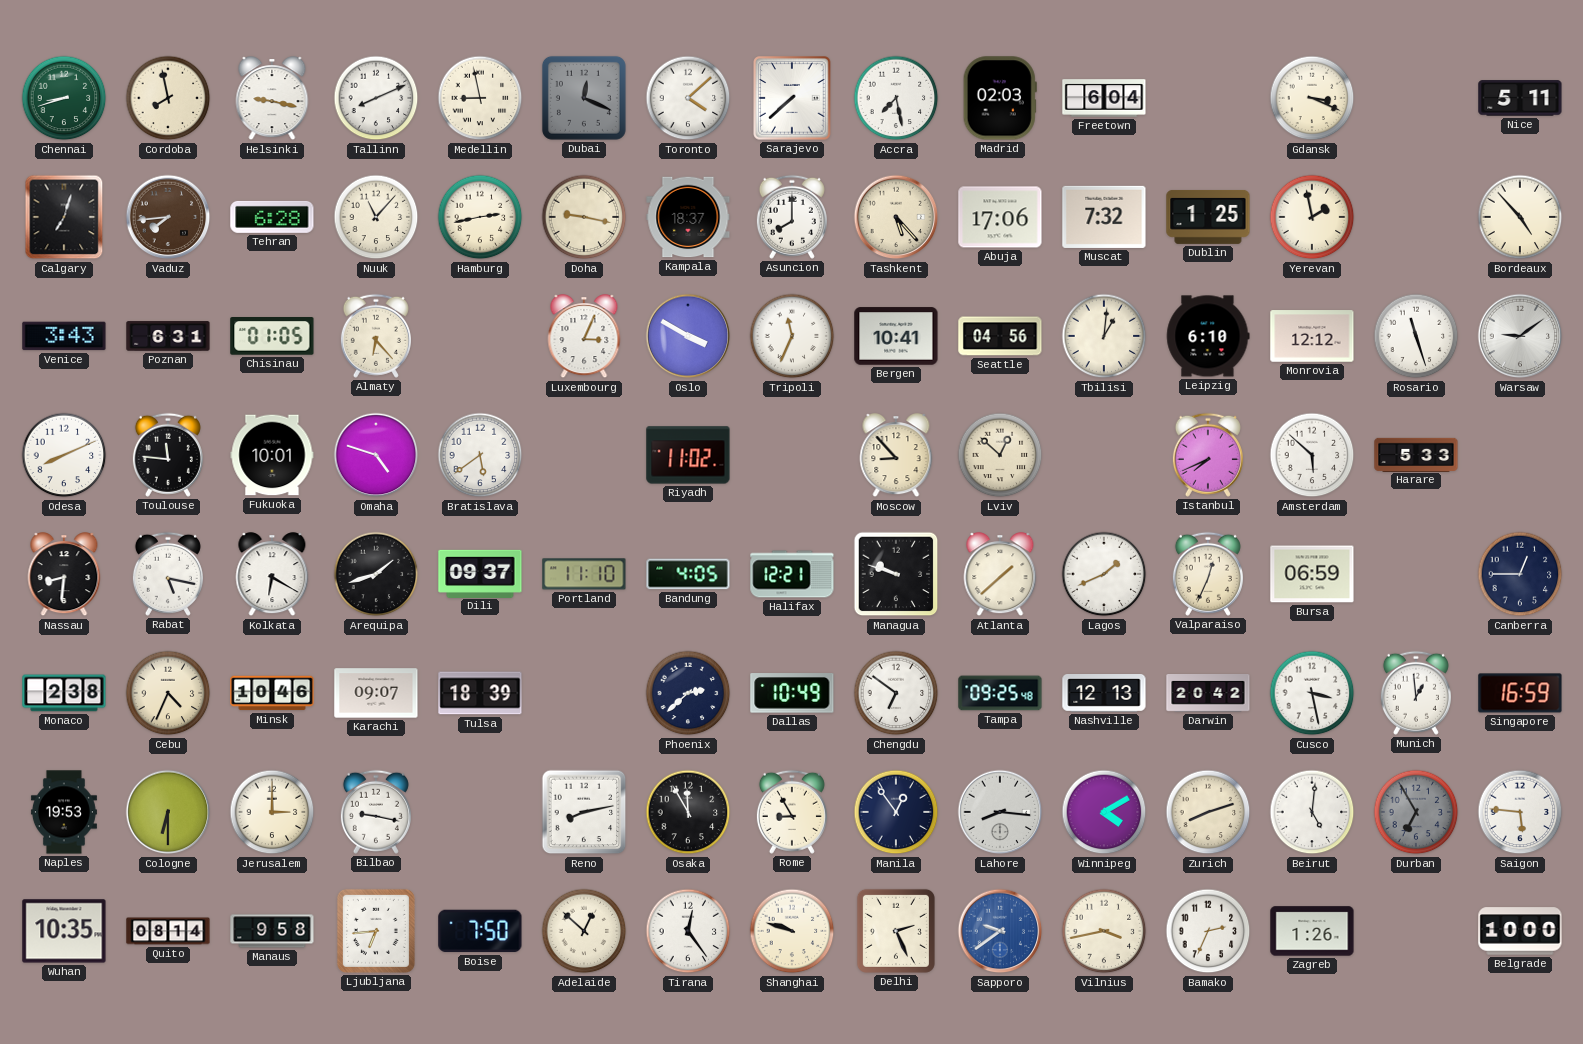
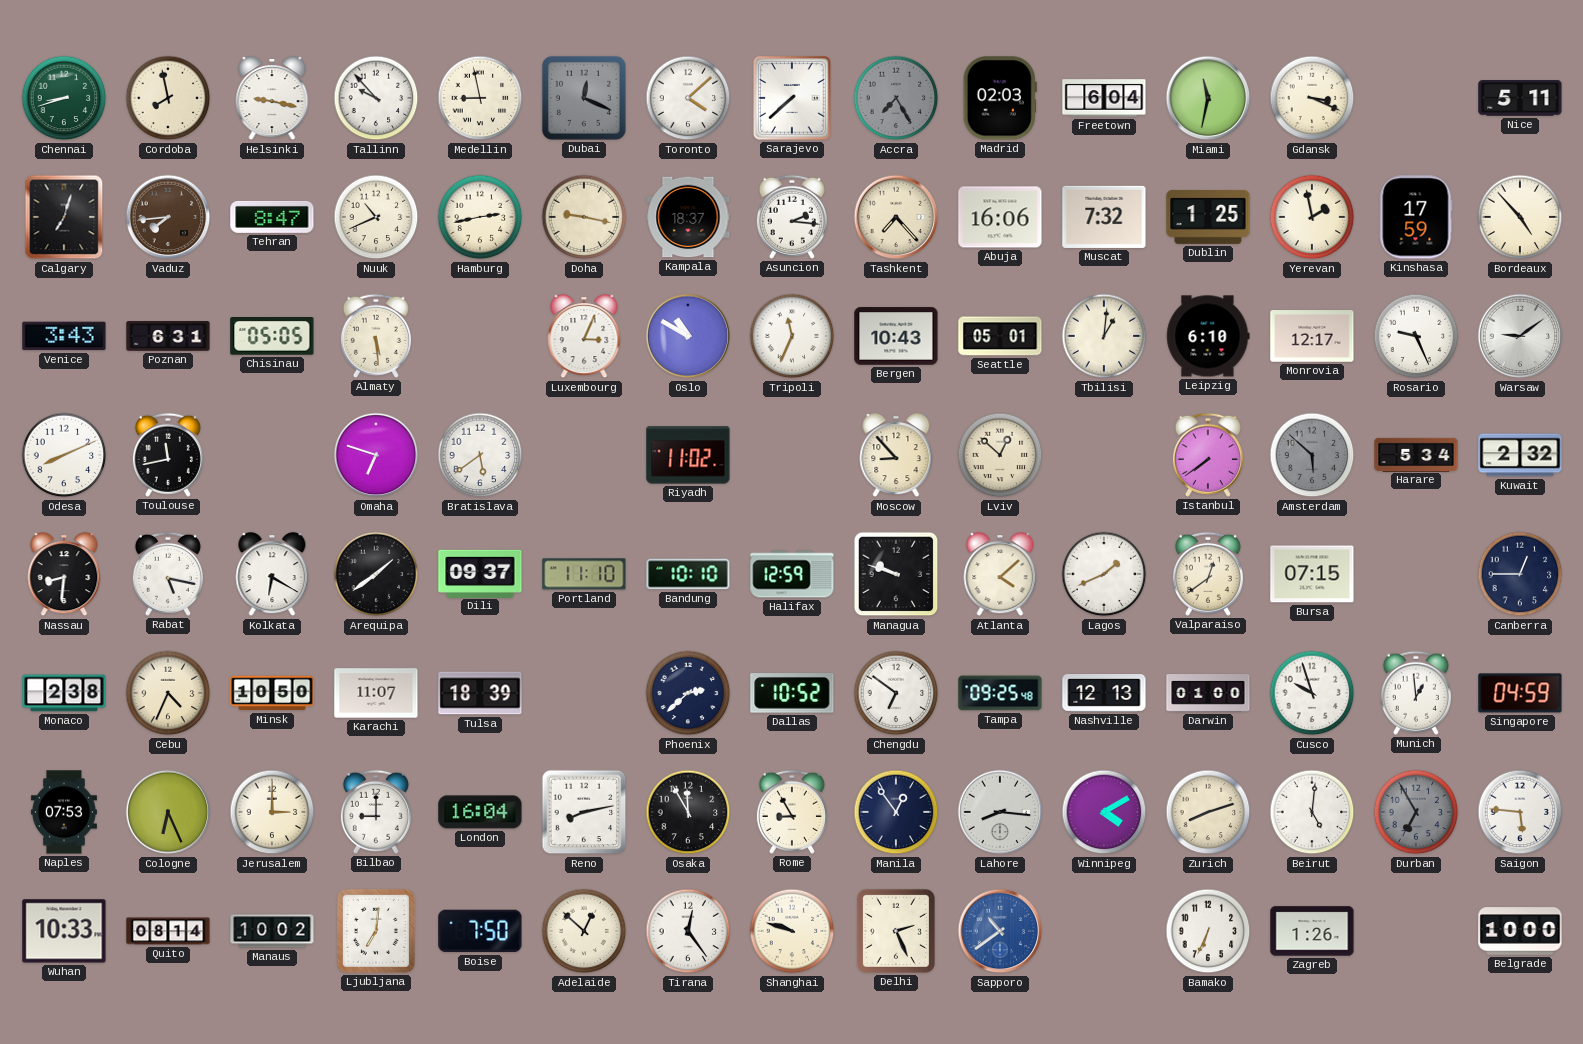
Tallinn: 8:11 -> 9:53 (376, 98)
Accra: 7:28 -> 7:25 (896, 98)
Accra dial: white -> grey (896, 98)
Miami: none -> 11:32 (1208, 98)
Tehran: 6:28 -> 8:47 (272, 217)
Nuuk: 11:07 -> 10:41 (376, 217)
Asuncion: 8:00 -> 2:16 (792, 217)
Tashkent: 5:23 -> 7:23 (896, 217)
Abuja: 17:06 -> 16:06 (1000, 217)
Kinshasa: none -> 17:59 (1416, 217)
Chisinau: 01:05 -> 05:05 (272, 336)
Almaty: 6:23 -> 5:29 (376, 336)
Oslo: 3:50 -> 10:50 (688, 336)
Bergen: 10:41 -> 10:43 (896, 336)
Seattle: 04:56 -> 05:01 (1000, 336)
Monrovia: 12:12 -> 12:17 (1312, 336)
Rosario: 11:27 -> 9:26 (1416, 336)
Toulouse: 11:46 -> 11:43 (168, 455)
Fukuoka: 10:01 -> none (272, 455)
Omaha: 4:48 -> 6:48 (376, 455)
Istanbul: 7:41 -> 7:39 (1208, 455)
Amsterdam dial: white -> grey (1312, 455)
Harare: 5:33 -> 5:34 (1416, 454)
Kuwait: none -> 2:32 (1520, 455)
Arequipa: 1:42 -> 1:39 (376, 574)
Bandung: 4:05 -> 10:10 (688, 574)
Halifax: 12:21 -> 12:59 (792, 574)
Atlanta: 1:38 -> 4:08 (1000, 575)
Valparaiso: 12:34 -> 12:39 (1208, 574)
Bursa: 06:59 -> 07:15 (1312, 574)
Minsk: 10:46 -> 10:50 (272, 693)
Karachi: 09:07 -> 11:07 (376, 693)
Dallas: 10:49 -> 10:52 (792, 693)
Darwin: 20:42 -> 01:00 (1208, 694)
Cusco: 3:28 -> 9:57 (1312, 693)
Singapore: 16:59 -> 04:59 (1520, 693)
Naples: 19:53 -> 07:53 (64, 812)
Cologne: 6:30 -> 6:26 (168, 812)
Bilbao: 9:17 -> 9:00 (376, 812)
London: none -> 16:04 (480, 812)
Wuhan: 10:35 -> 10:33 (64, 931)
Manaus: 9:58 -> 10:02 (272, 931)
Ljubljana: 6:44 -> 7:01 (376, 931)
Sapporo: 9:39 -> 10:39 (1000, 931)
Vilnius: 3:43 -> none (1104, 931)
Bamako: 2:34 -> 6:34 (1208, 931)
